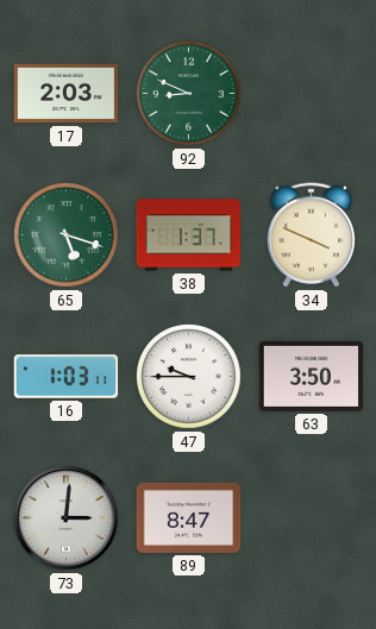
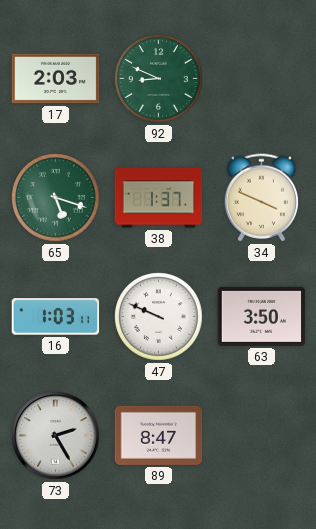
47: 9:45 -> 9:49 (159, 317)
73: 3:01 -> 2:25 (56, 436)
